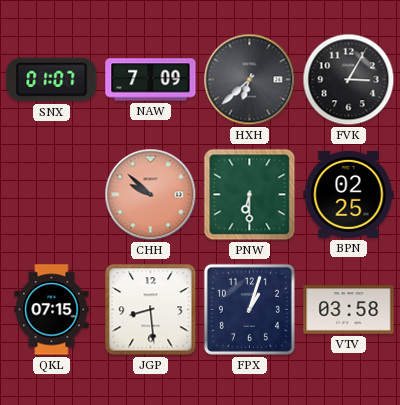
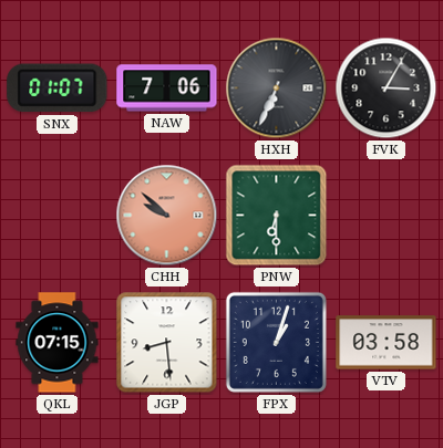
NAW: 7:09 -> 7:06 (167, 88)
HXH: 6:38 -> 6:34 (277, 88)
BPN: 02:25 -> none (349, 194)
